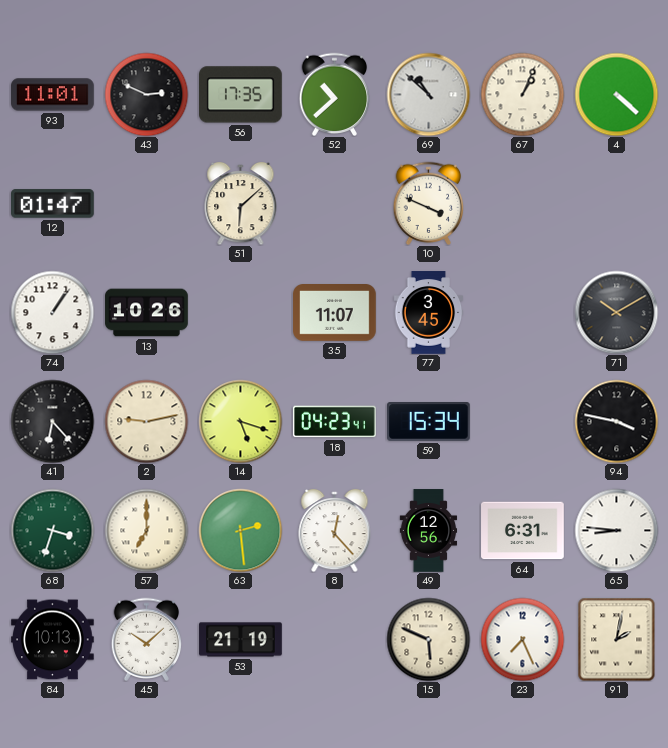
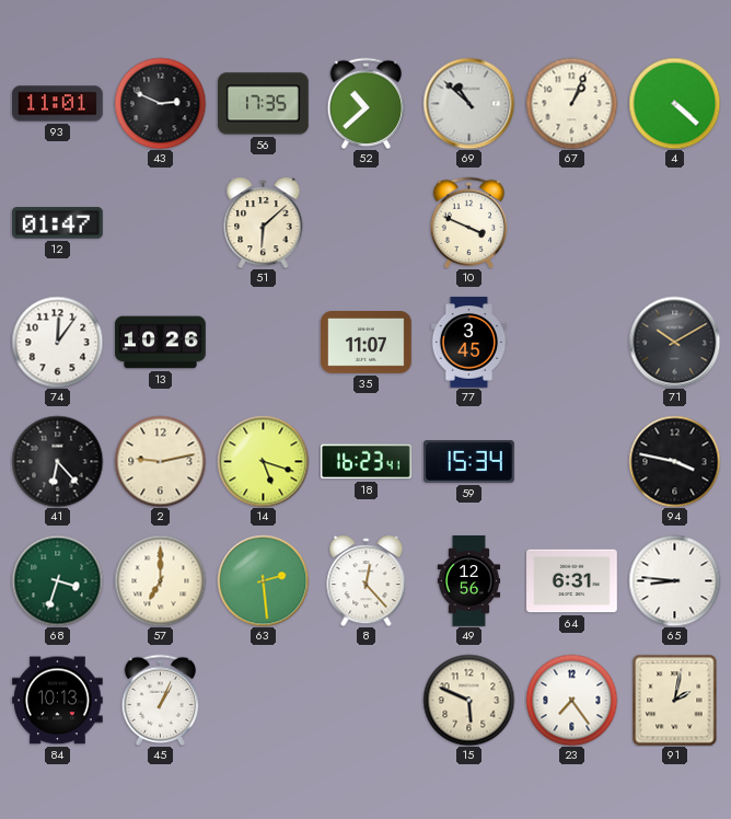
74: 1:06 -> 12:06 (57, 342)
18: 04:23 -> 16:23 (367, 462)
45: 10:08 -> 1:04 (161, 700)
53: 21:19 -> none (241, 640)
23: 7:26 -> 7:24 (571, 700)
